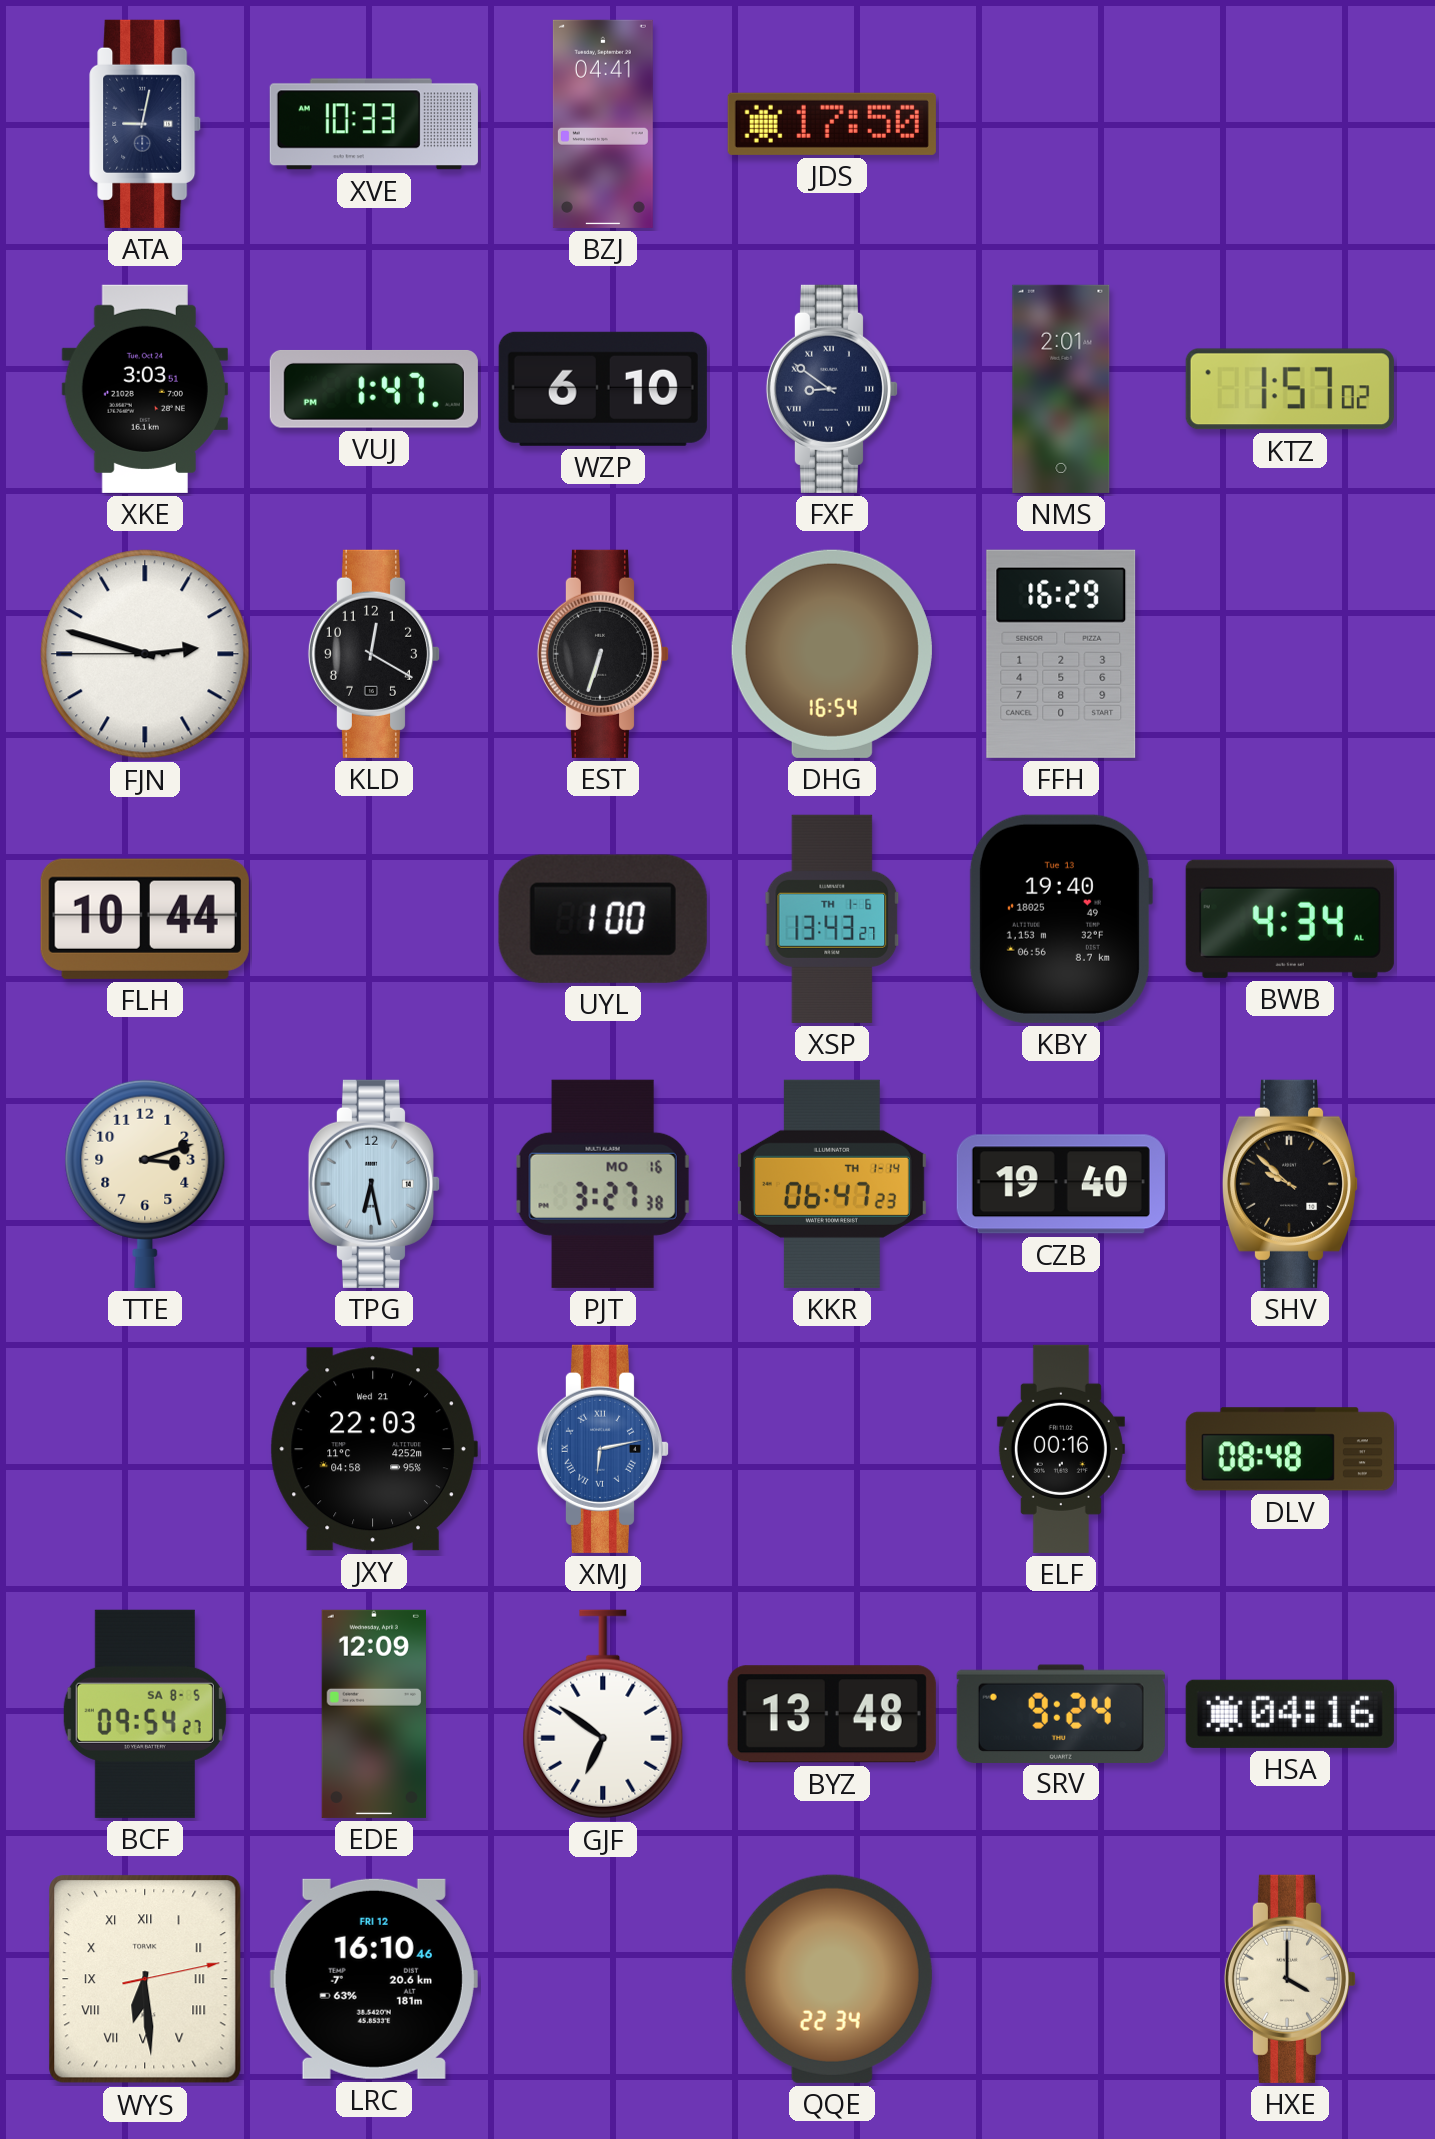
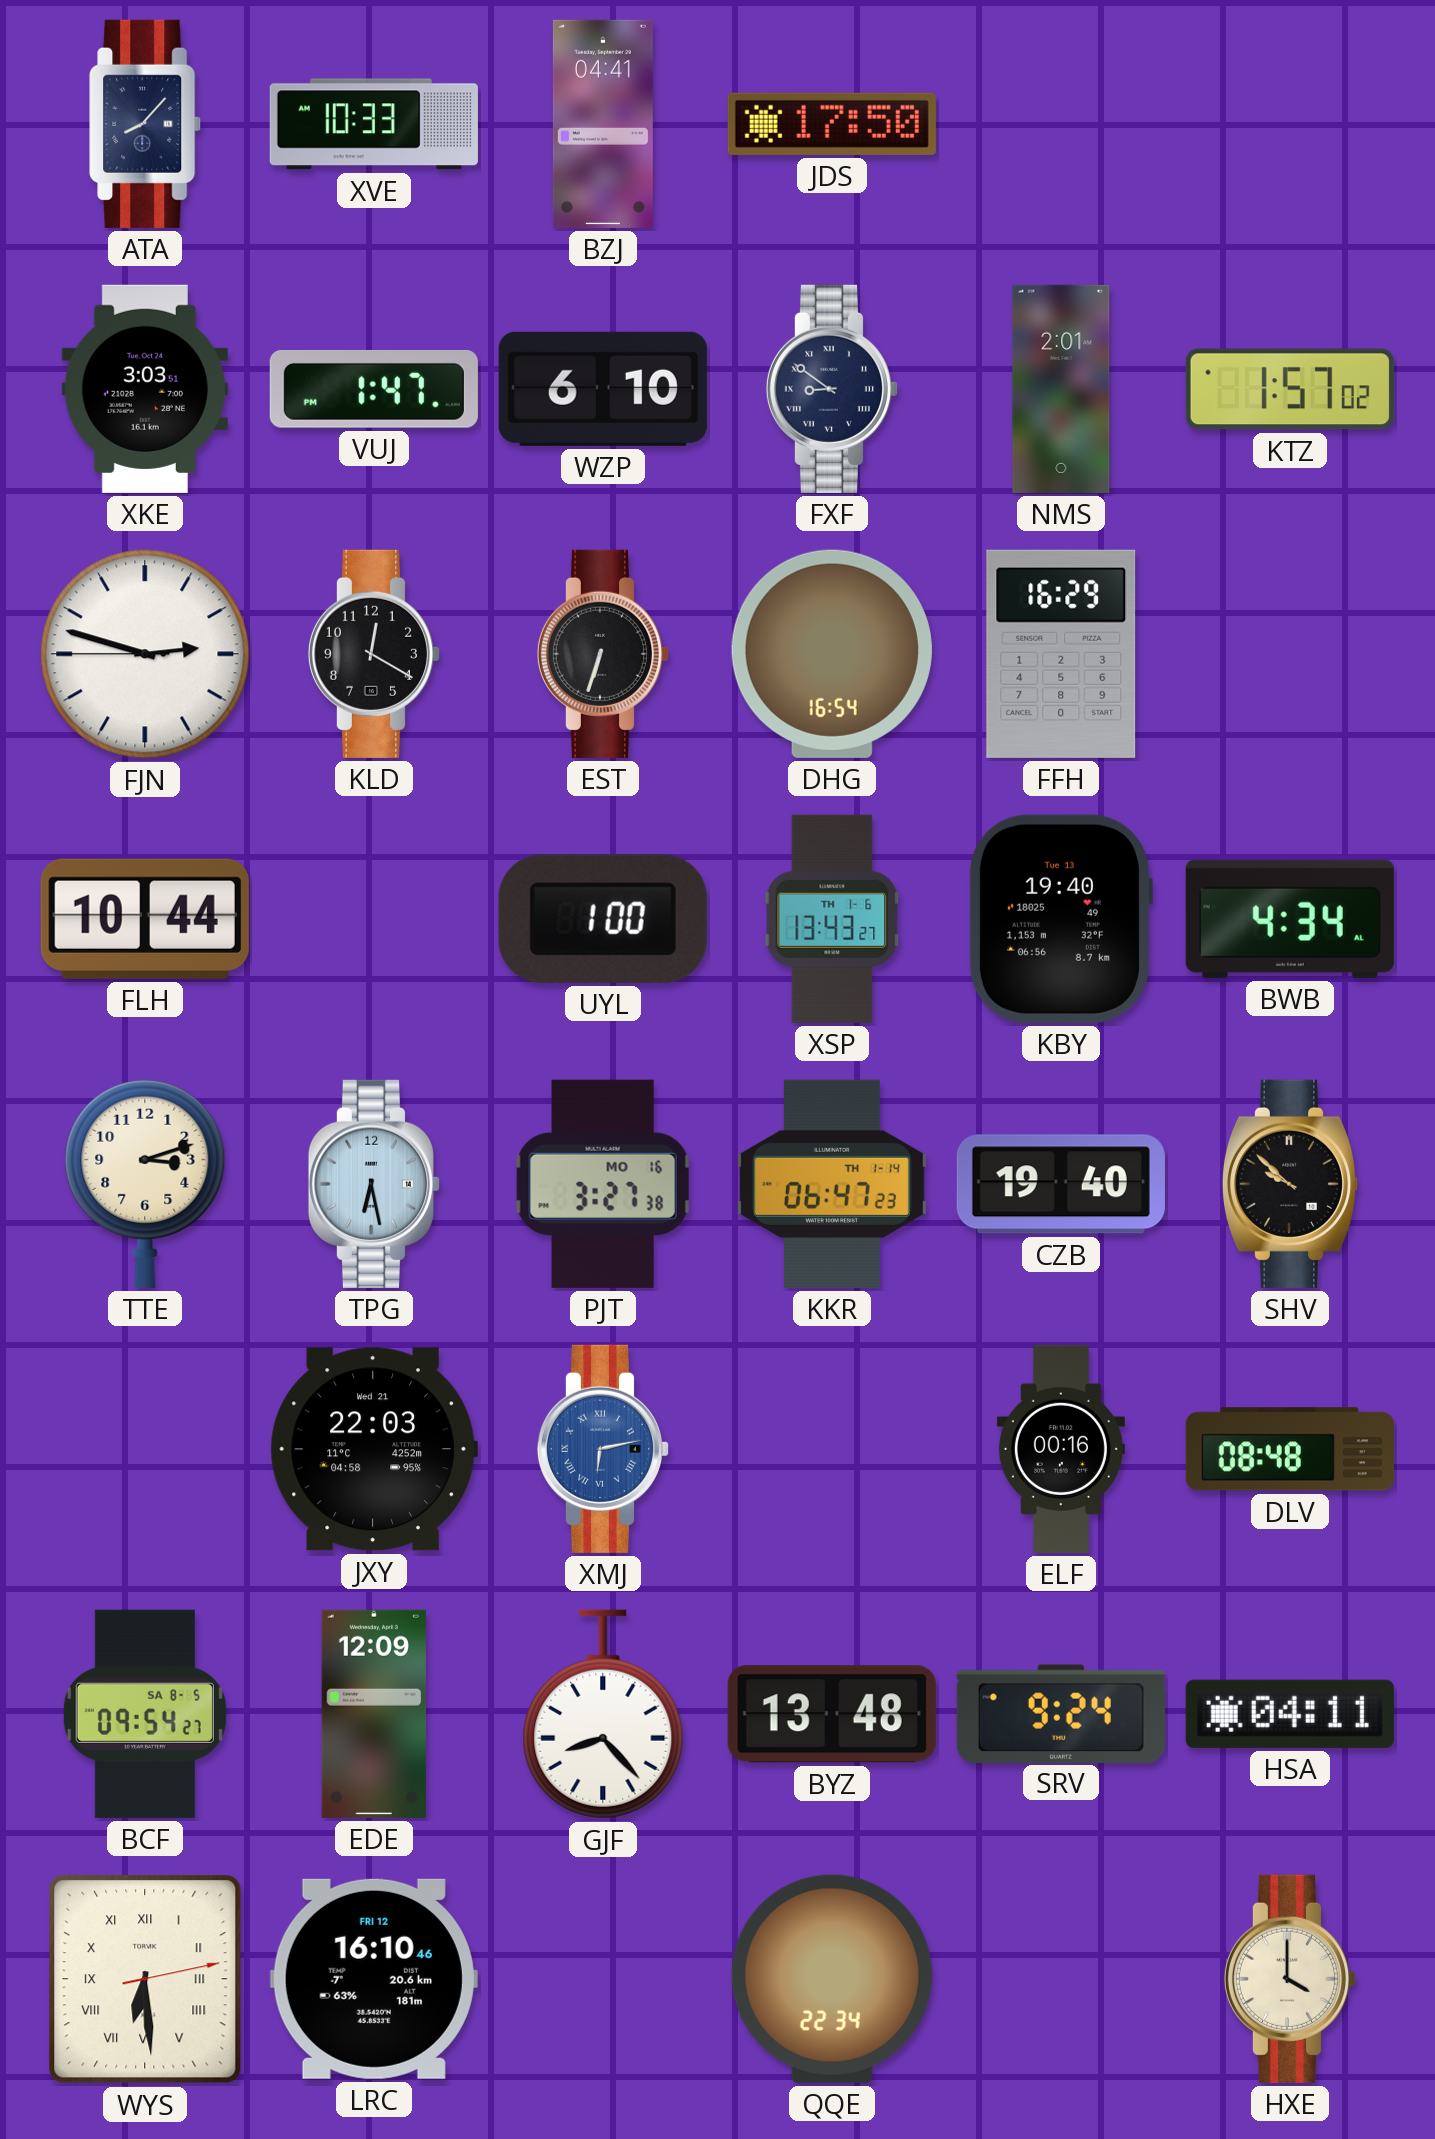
ATA: 9:02 -> 8:07 (146, 124)
GJF: 6:51 -> 8:23 (603, 1714)
HSA: 04:16 -> 04:11 (1290, 1714)
